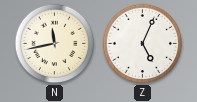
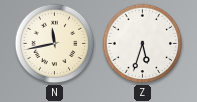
Z: 5:04 -> 5:33 (143, 44)
